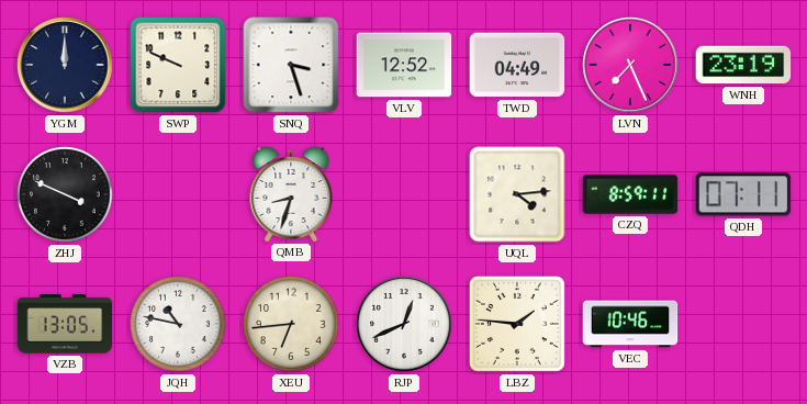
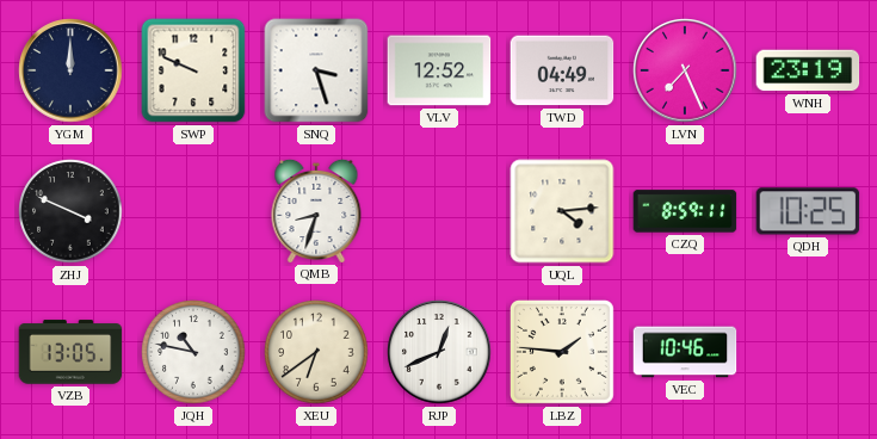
QDH: 07:11 -> 10:25 (808, 211)
XEU: 6:44 -> 6:39 (316, 352)
